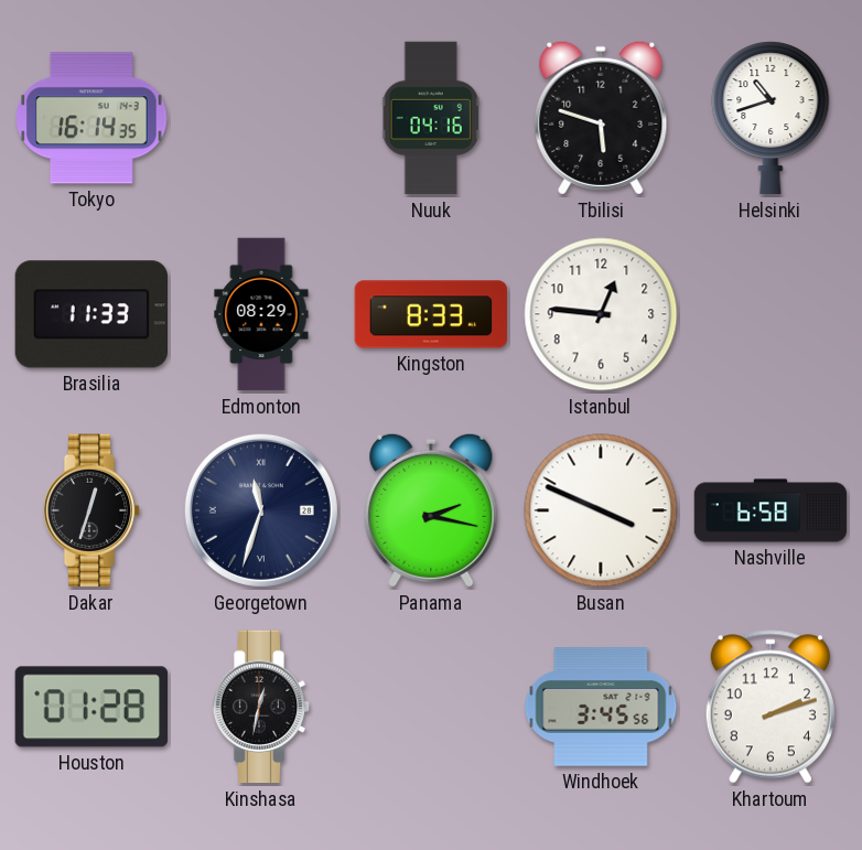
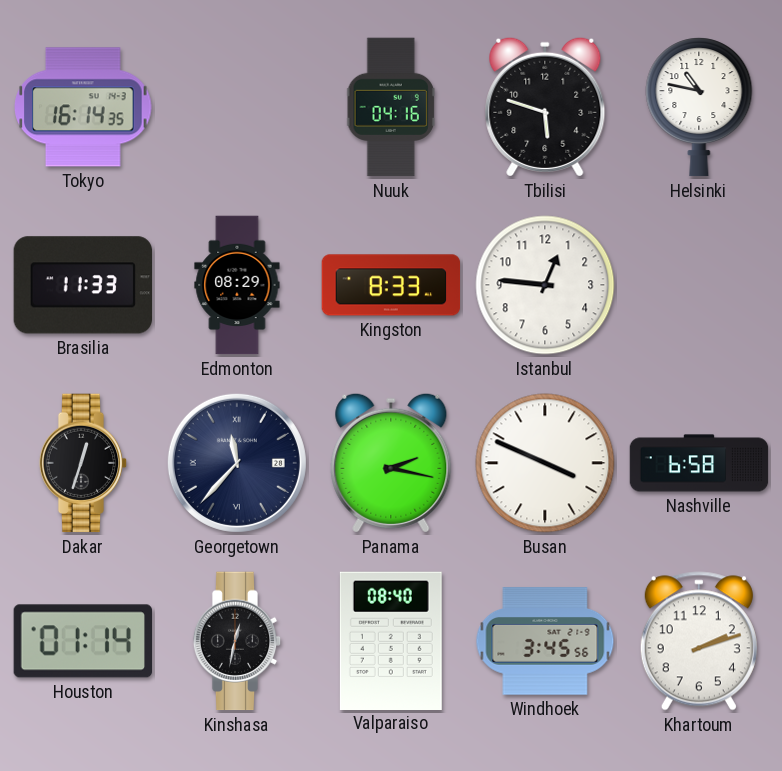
Helsinki: 10:42 -> 10:47 (699, 107)
Georgetown: 11:33 -> 11:37 (237, 463)
Houston: 01:28 -> 01:14 (82, 641)
Valparaiso: none -> 08:40 (391, 640)
